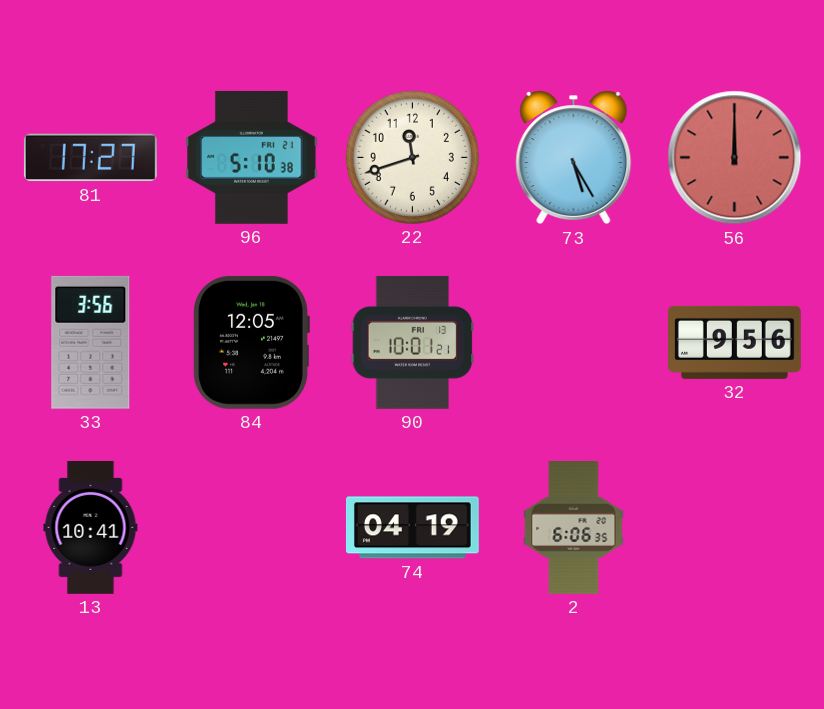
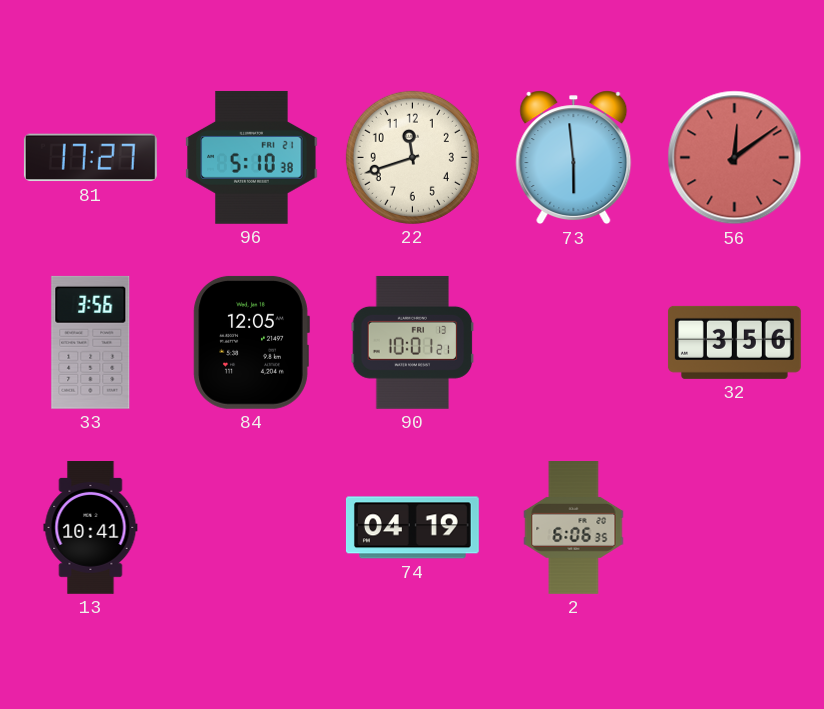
73: 5:25 -> 5:59 (574, 158)
56: 12:00 -> 12:09 (735, 158)
32: 9:56 -> 3:56 (734, 342)
